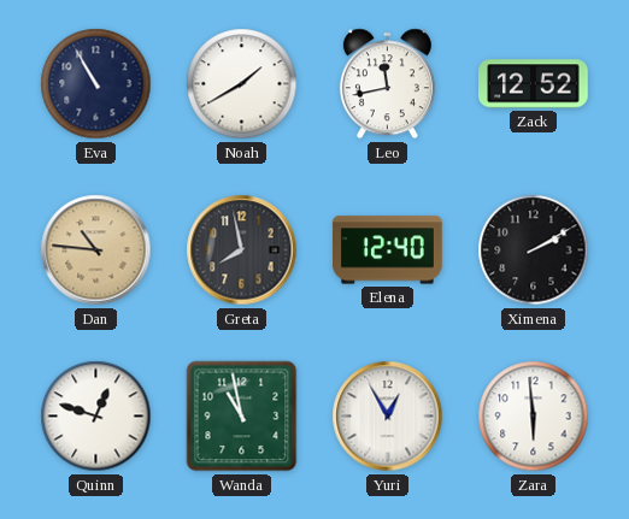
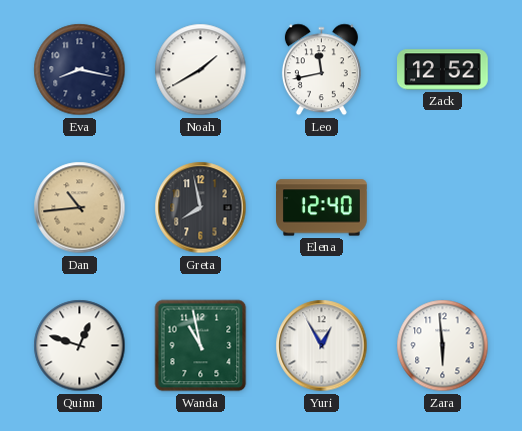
Eva: 10:55 -> 8:17 (80, 70)
Dan: 10:46 -> 10:44 (80, 208)
Ximena: 2:10 -> none (534, 250)
